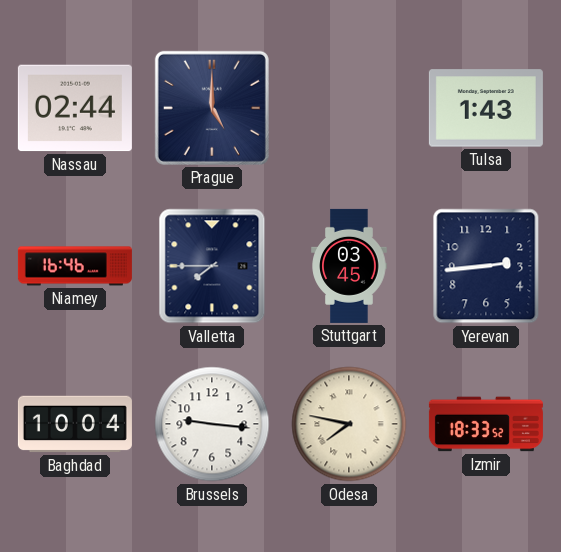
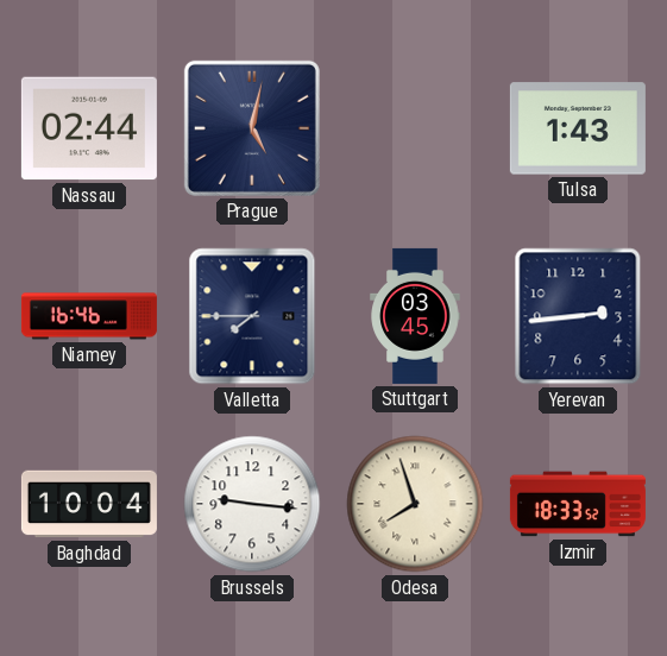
Prague: 5:00 -> 5:02 (252, 128)
Odesa: 7:47 -> 7:57 (415, 504)
